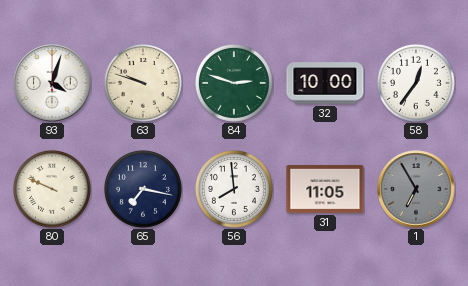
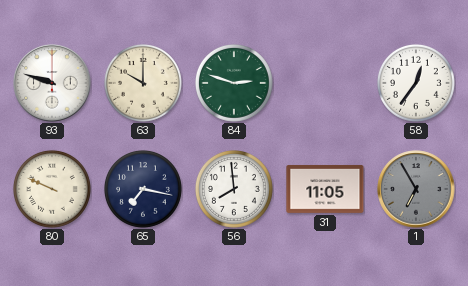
93: 4:03 -> 9:48 (52, 83)
63: 9:48 -> 10:00 (143, 83)
32: 10:00 -> none (325, 83)
